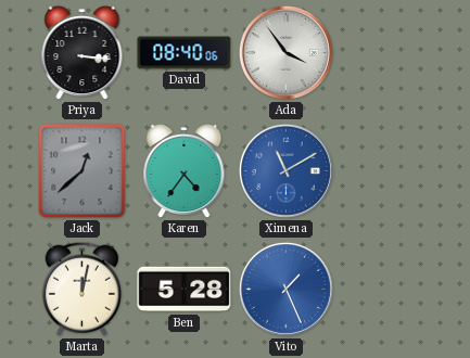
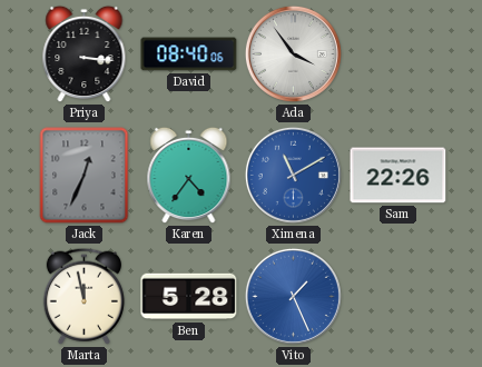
Jack: 12:38 -> 12:34 (85, 176)
Sam: none -> 22:26 (399, 176)
Marta: 12:02 -> 11:58 (83, 296)
